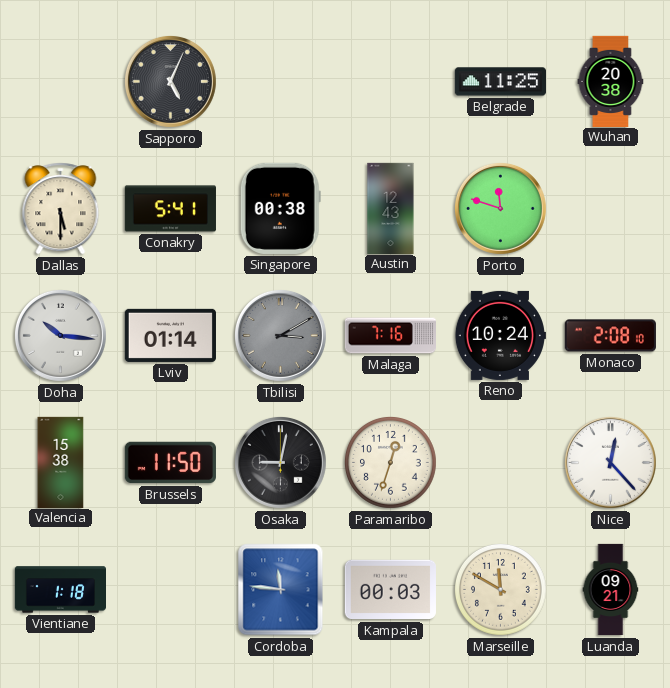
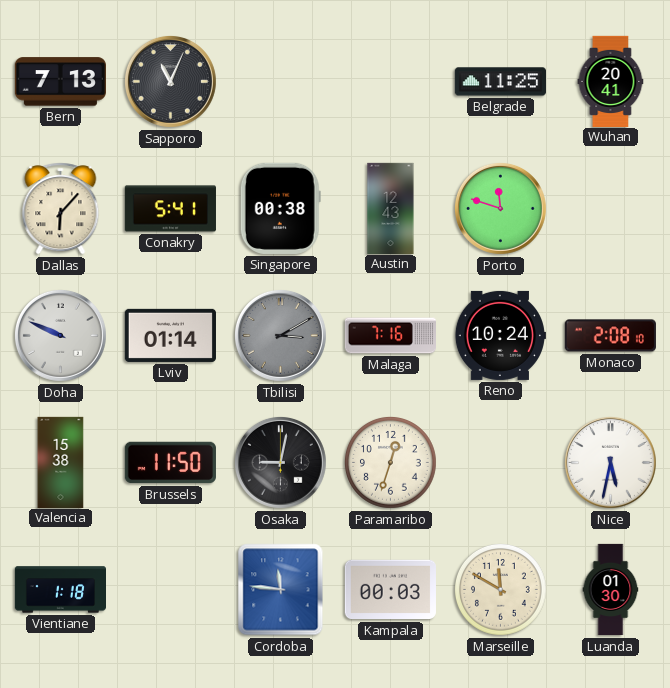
Bern: none -> 7:13 (60, 82)
Sapporo: 5:04 -> 11:04 (170, 81)
Wuhan: 20:38 -> 20:41 (611, 81)
Dallas: 5:30 -> 6:07 (61, 209)
Doha: 10:16 -> 9:49 (60, 335)
Nice: 12:23 -> 5:32 (610, 462)
Luanda: 09:21 -> 01:30 (611, 590)
